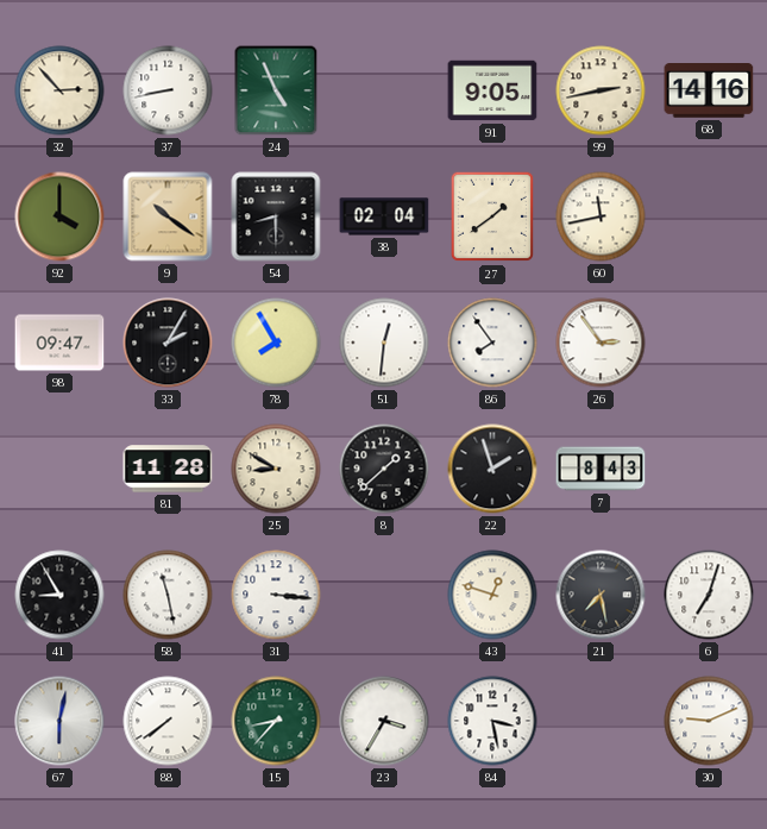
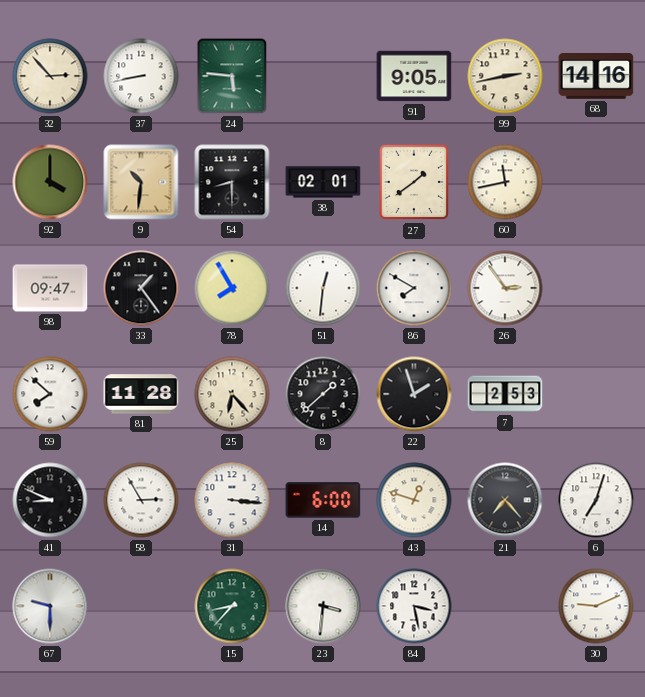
24: 4:56 -> 5:46 (232, 76)
9: 10:21 -> 10:31 (141, 182)
38: 02:04 -> 02:01 (323, 182)
33: 2:05 -> 1:24 (141, 288)
86: 7:54 -> 7:50 (414, 288)
59: none -> 7:52 (50, 394)
25: 8:50 -> 6:23 (232, 394)
7: 8:43 -> 2:53 (505, 394)
41: 8:55 -> 8:49 (50, 500)
58: 11:28 -> 2:55 (141, 500)
14: none -> 6:00 (323, 500)
21: 7:28 -> 7:23 (505, 500)
67: 6:02 -> 9:30 (50, 606)
88: 7:39 -> none (168, 721)
23: 3:35 -> 3:31 (323, 606)
